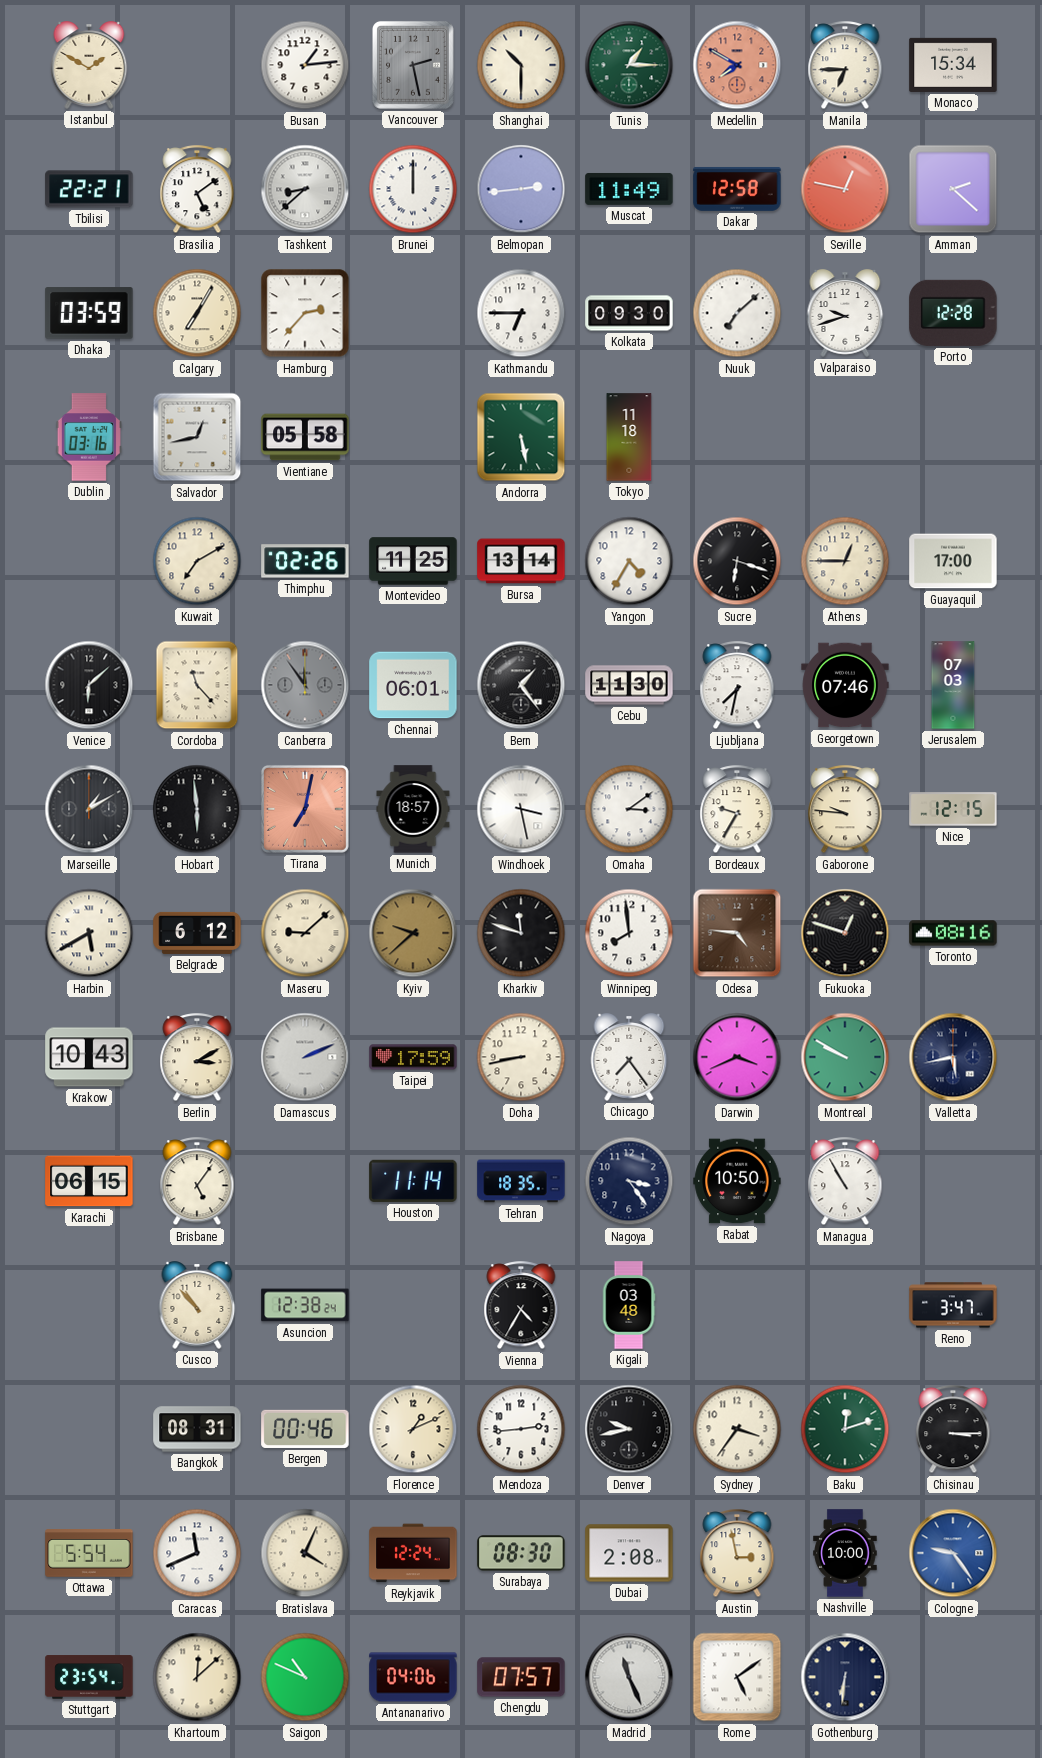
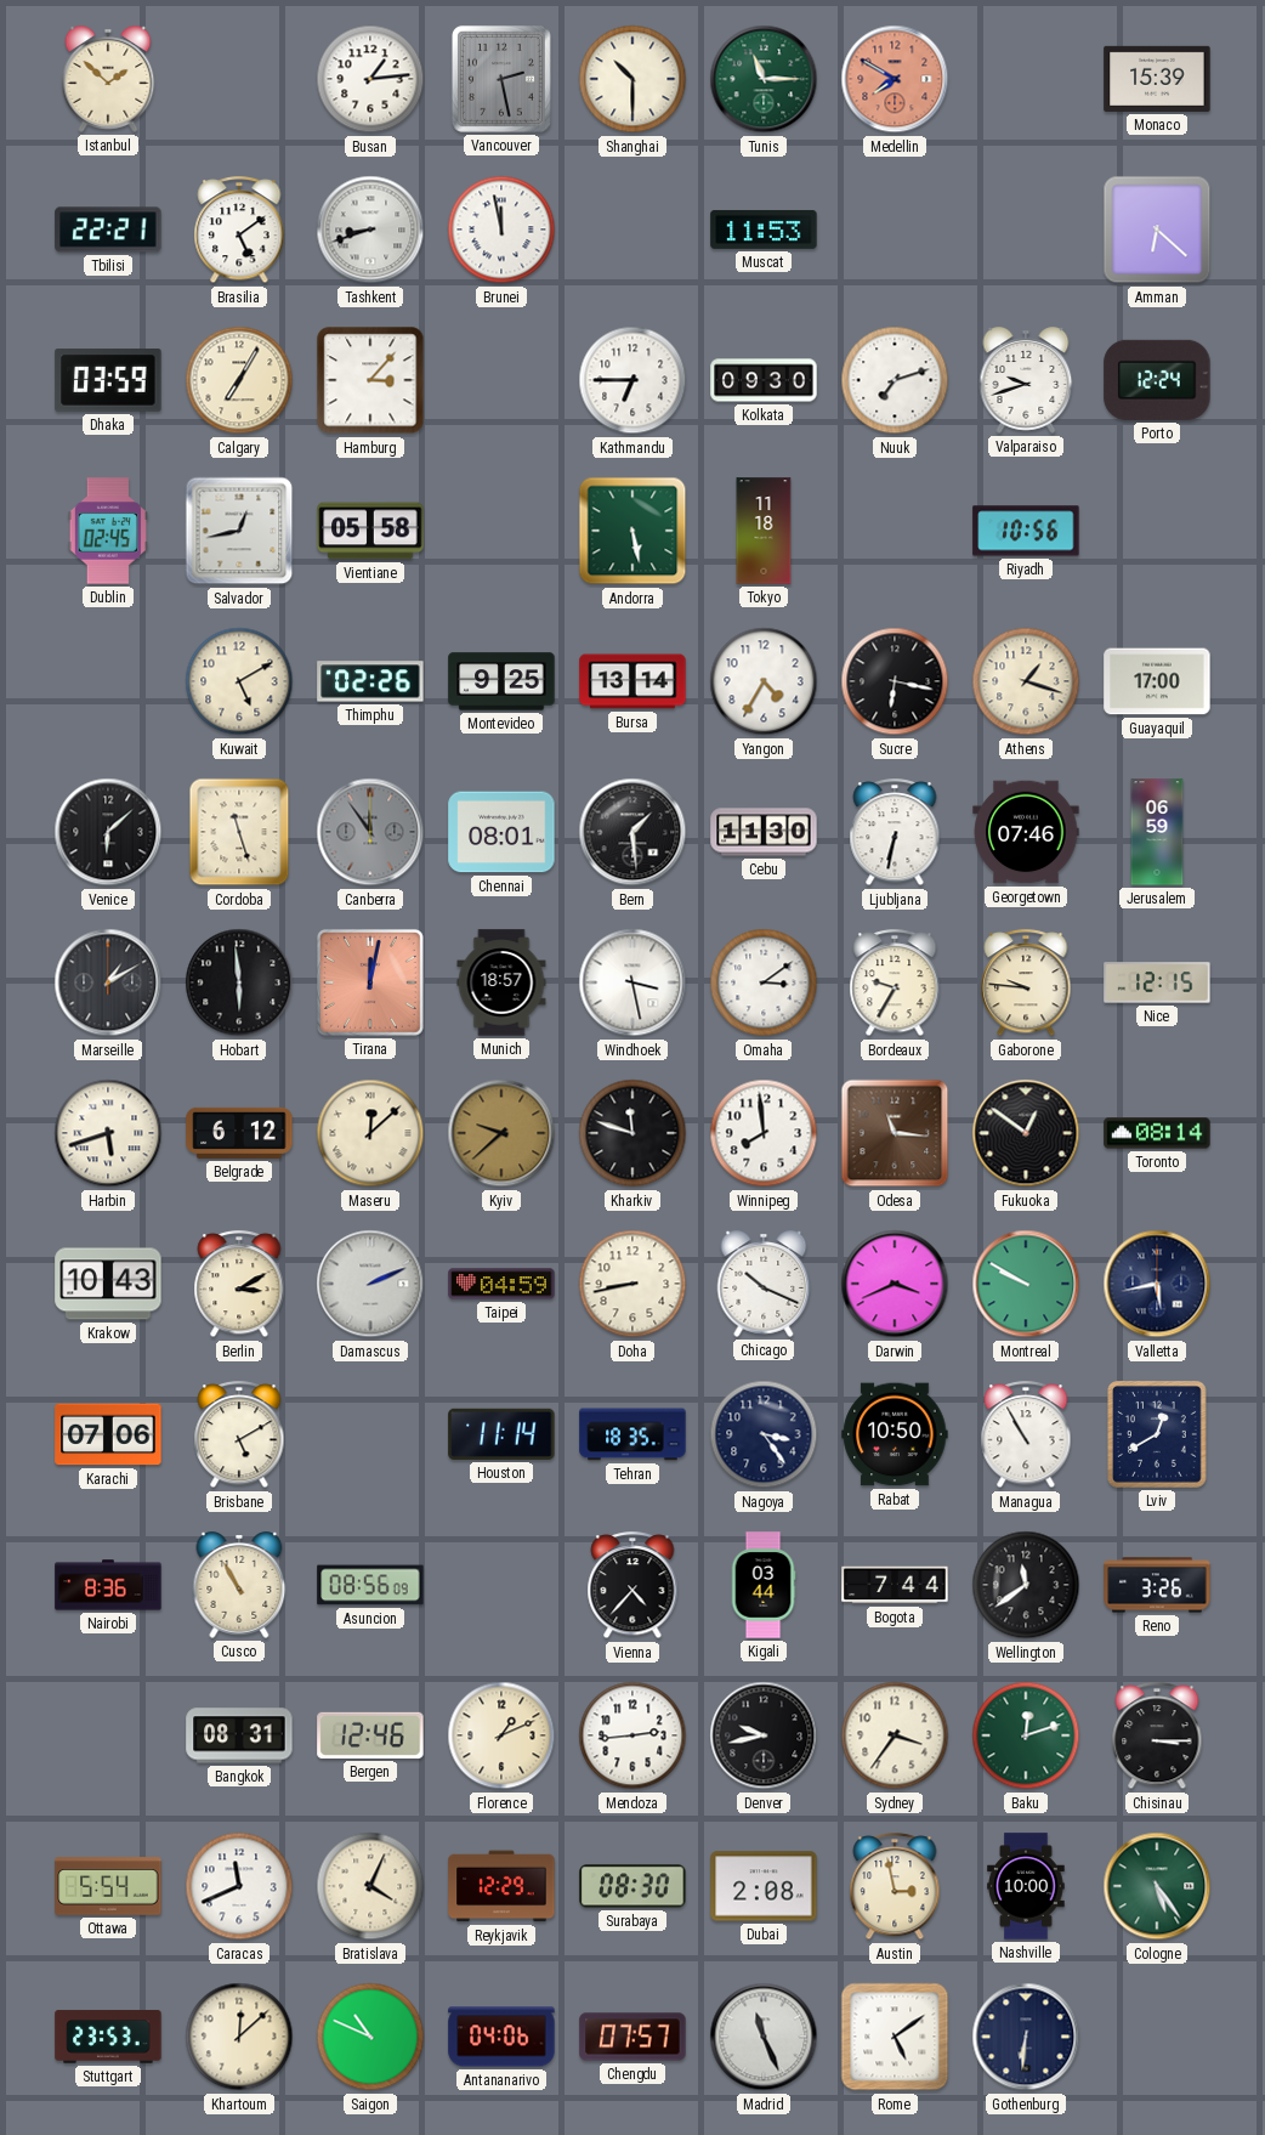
Istanbul: 1:50 -> 1:52 (108, 79)
Tunis: 1:15 -> 11:15 (764, 79)
Manila: 6:45 -> none (845, 66)
Monaco: 15:34 -> 15:39 (1157, 79)
Tashkent: 8:38 -> 8:42 (370, 230)
Brunei: 12:00 -> 11:58 (501, 230)
Belmopan: 2:44 -> none (521, 189)
Muscat: 11:49 -> 11:53 (764, 230)
Dakar: 12:58 -> none (737, 189)
Seville: 12:47 -> none (845, 189)
Amman: 2:22 -> 6:22 (1157, 230)
Hamburg: 2:37 -> 3:07 (370, 380)
Nuuk: 7:08 -> 7:12 (895, 380)
Porto: 12:28 -> 12:24 (1157, 380)
Dublin: 03:16 -> 02:45 (108, 531)
Riyadh: none -> 10:56 (1026, 531)
Kuwait: 7:10 -> 5:10 (239, 681)
Montevideo: 11:25 -> 9:25 (501, 681)
Sucre: 6:18 -> 6:17 (895, 681)
Athens: 12:45 -> 1:18 (1026, 681)
Cordoba: 11:23 -> 11:27 (239, 832)
Chennai: 06:01 -> 08:01 (501, 832)
Bern: 1:24 -> 1:29 (632, 832)
Ljubljana: 7:32 -> 6:32 (895, 833)
Jerusalem: 07:03 -> 06:59 (1157, 832)
Tirana: 7:02 -> 12:02 (370, 982)
Harbin: 5:40 -> 5:42 (108, 1133)
Maseru: 9:08 -> 12:08 (370, 1133)
Odesa: 4:46 -> 11:16 (895, 1133)
Fukuoka: 12:48 -> 12:51 (1026, 1133)
Toronto: 08:16 -> 08:14 (1157, 1133)
Taipei: 17:59 -> 04:59 (501, 1284)
Chicago: 7:24 -> 10:19 (764, 1284)
Karachi: 06:15 -> 07:06 (108, 1434)
Brisbane: 5:06 -> 5:10 (239, 1435)
Lviv: none -> 12:40 (1158, 1434)
Nairobi: none -> 8:36 (108, 1585)
Cusco: 10:53 -> 10:55 (239, 1585)
Asuncion: 12:38 -> 08:56 (370, 1585)
Vienna: 4:35 -> 4:37 (632, 1586)
Kigali: 03:48 -> 03:44 (764, 1585)
Bogota: none -> 7:44 (895, 1585)
Wellington: none -> 11:39 (1026, 1585)
Reno: 3:47 -> 3:26 (1157, 1585)
Bergen: 00:46 -> 12:46 (370, 1735)
Reykjavik: 12:24 -> 12:29 (501, 1886)
Cologne: 9:24 -> 5:24 (1157, 1886)
Cologne dial: blue -> green (1157, 1886)
Stuttgart: 23:54 -> 23:53 (108, 2037)
